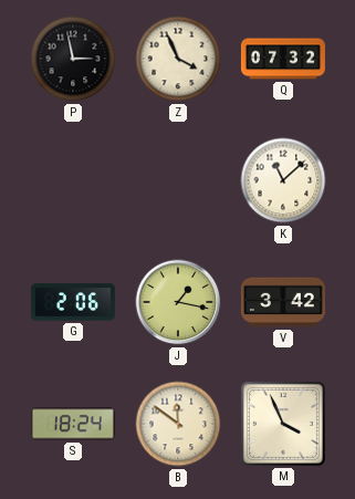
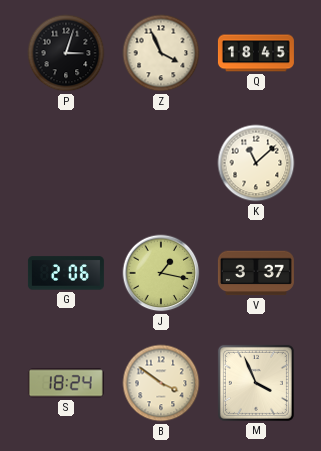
P: 2:58 -> 3:03 (66, 53)
Q: 07:32 -> 18:45 (256, 53)
V: 3:42 -> 3:37 (256, 273)
B: 11:51 -> 3:51 (161, 383)
